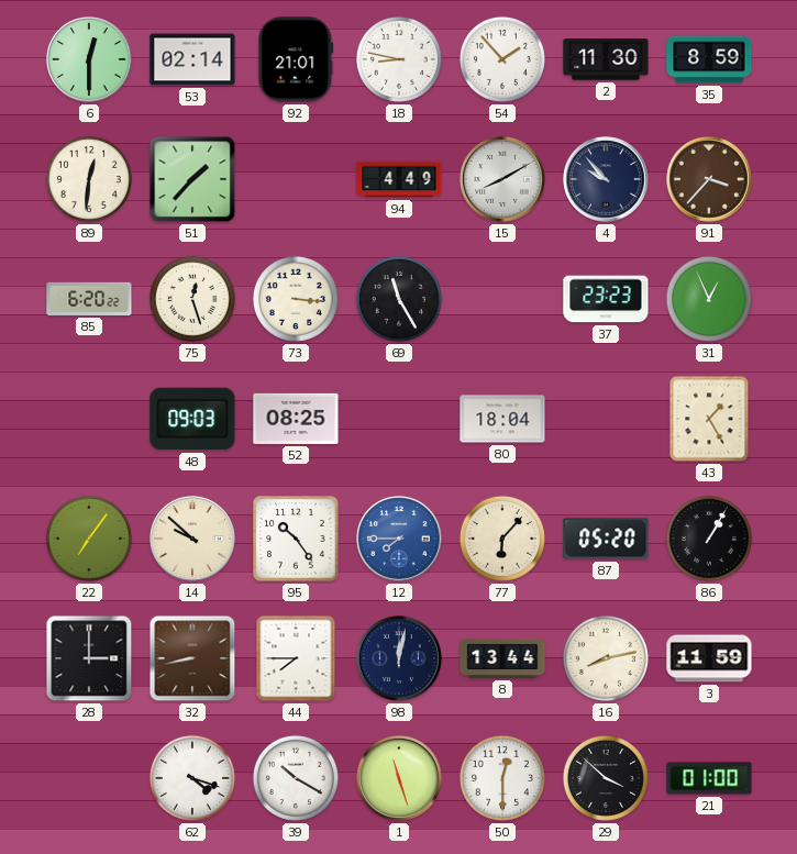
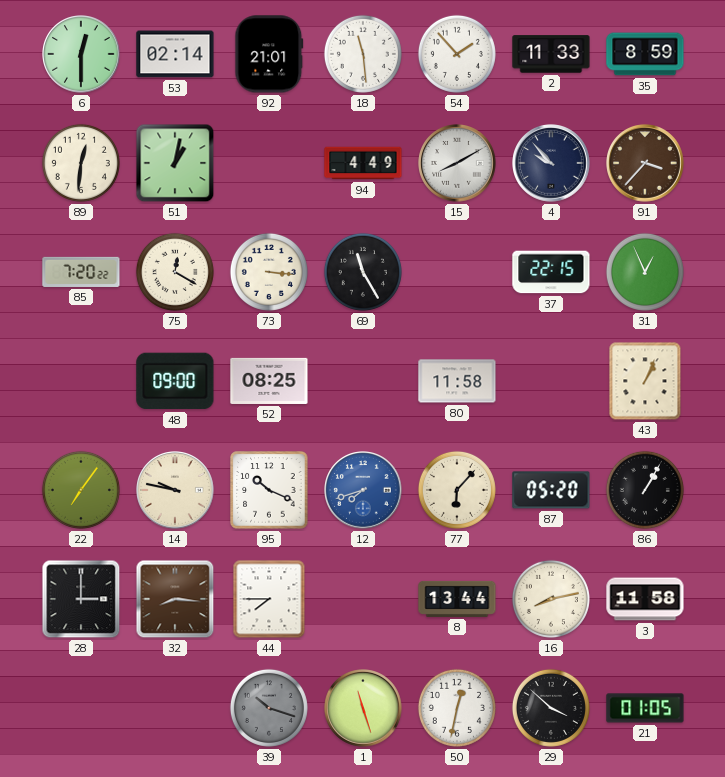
18: 8:47 -> 11:29 (363, 54)
2: 11:30 -> 11:33 (551, 54)
51: 1:37 -> 1:02 (175, 163)
85: 6:20 -> 7:20 (81, 272)
75: 12:27 -> 12:20 (175, 272)
37: 23:23 -> 22:15 (551, 272)
48: 09:03 -> 09:00 (175, 381)
80: 18:04 -> 11:58 (457, 381)
43: 1:25 -> 1:04 (645, 381)
14: 9:52 -> 9:47 (175, 490)
95: 10:24 -> 10:19 (269, 490)
12: 7:45 -> 7:42 (363, 490)
32: 8:43 -> 8:16 (175, 599)
98: 12:02 -> none (399, 658)
3: 11:59 -> 11:58 (645, 599)
62: 4:18 -> none (192, 778)
39: 10:20 -> 10:18 (269, 708)
39 dial: white -> grey (269, 708)
50: 12:30 -> 12:32 (457, 708)
21: 01:00 -> 01:05 (645, 708)
